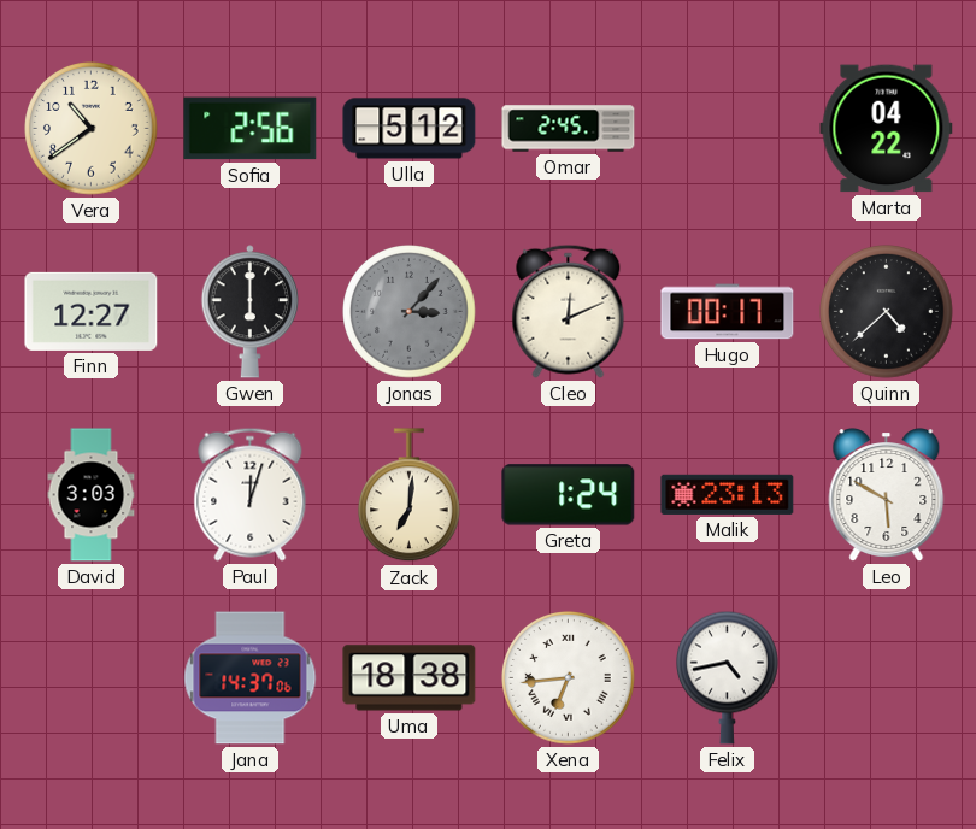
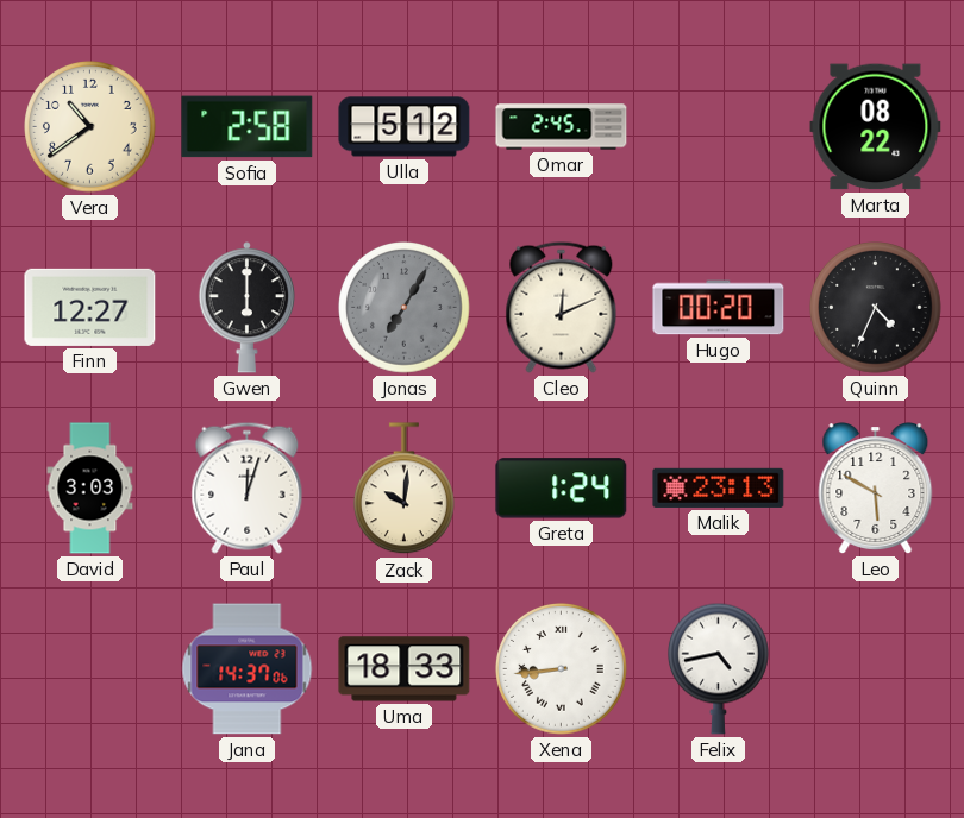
Sofia: 2:56 -> 2:58 (248, 127)
Marta: 04:22 -> 08:22 (876, 127)
Jonas: 3:07 -> 7:05 (405, 308)
Hugo: 00:17 -> 00:20 (719, 308)
Quinn: 4:38 -> 4:34 (876, 308)
Zack: 7:01 -> 10:01 (405, 489)
Uma: 18:38 -> 18:33 (405, 669)
Xena: 6:44 -> 8:44 (562, 669)
